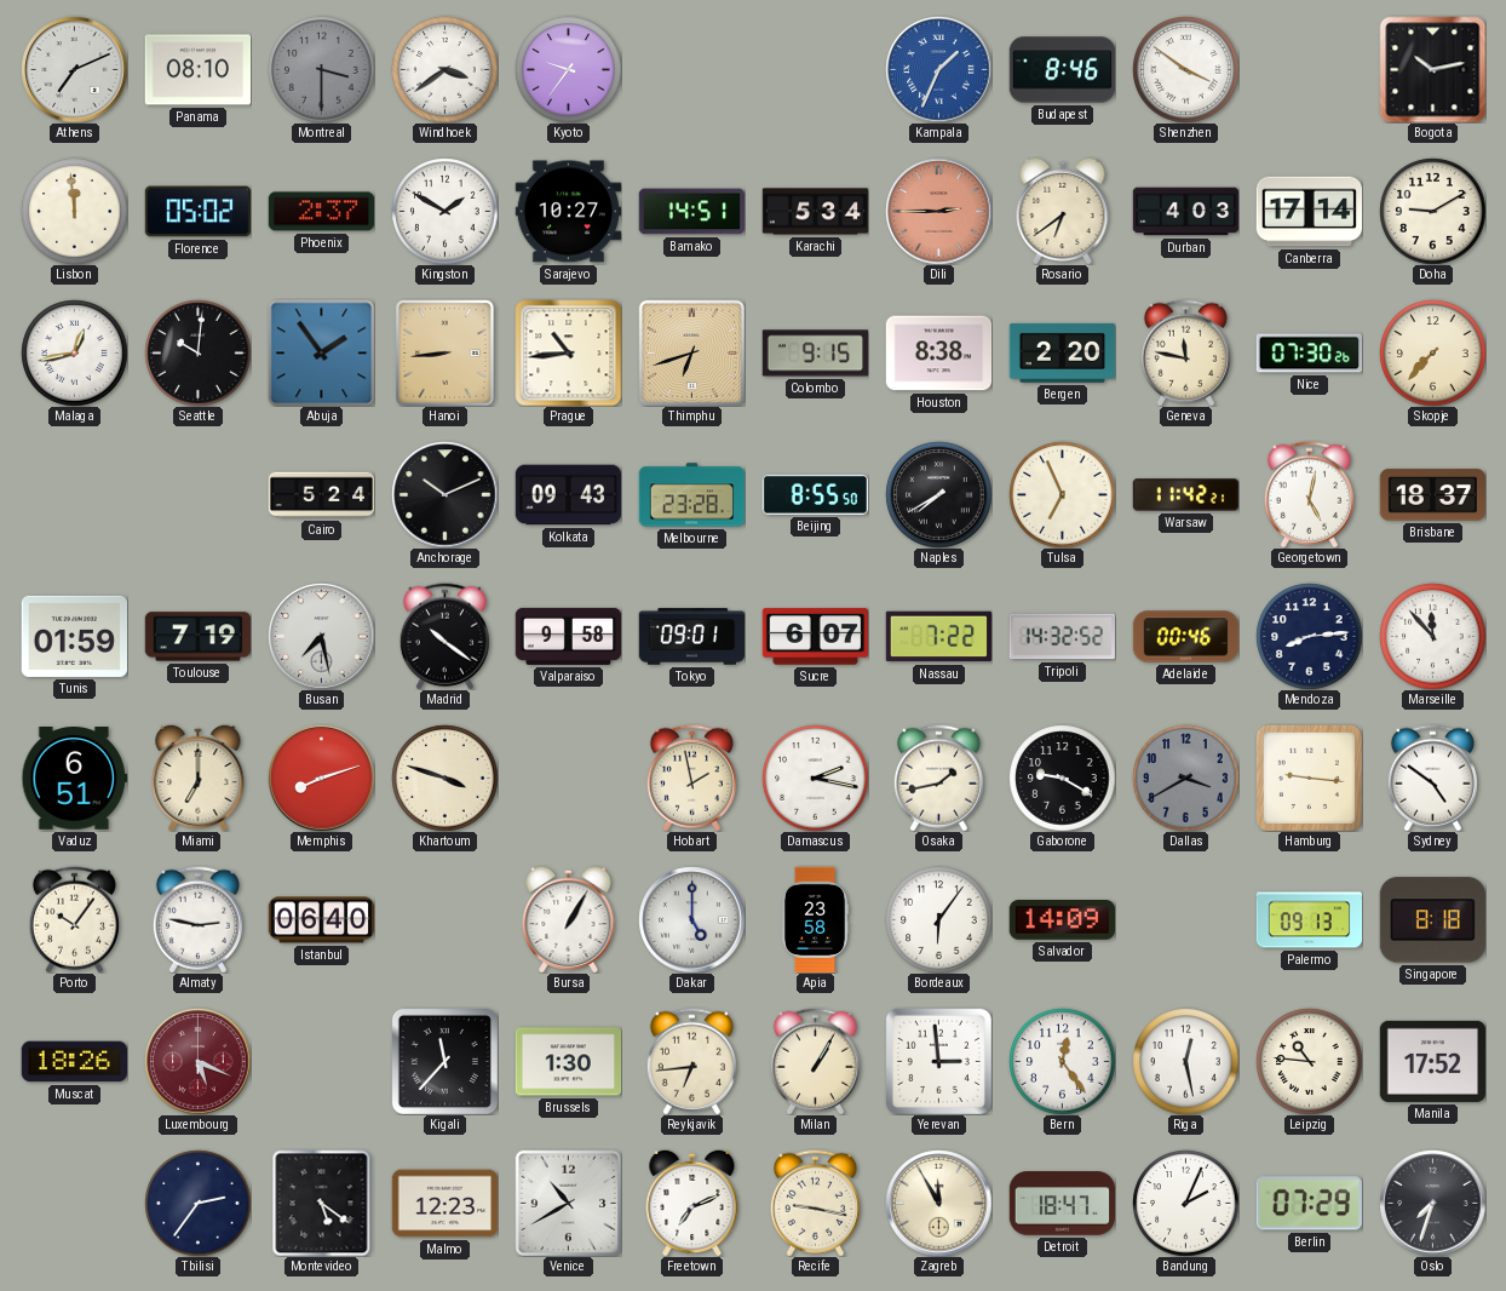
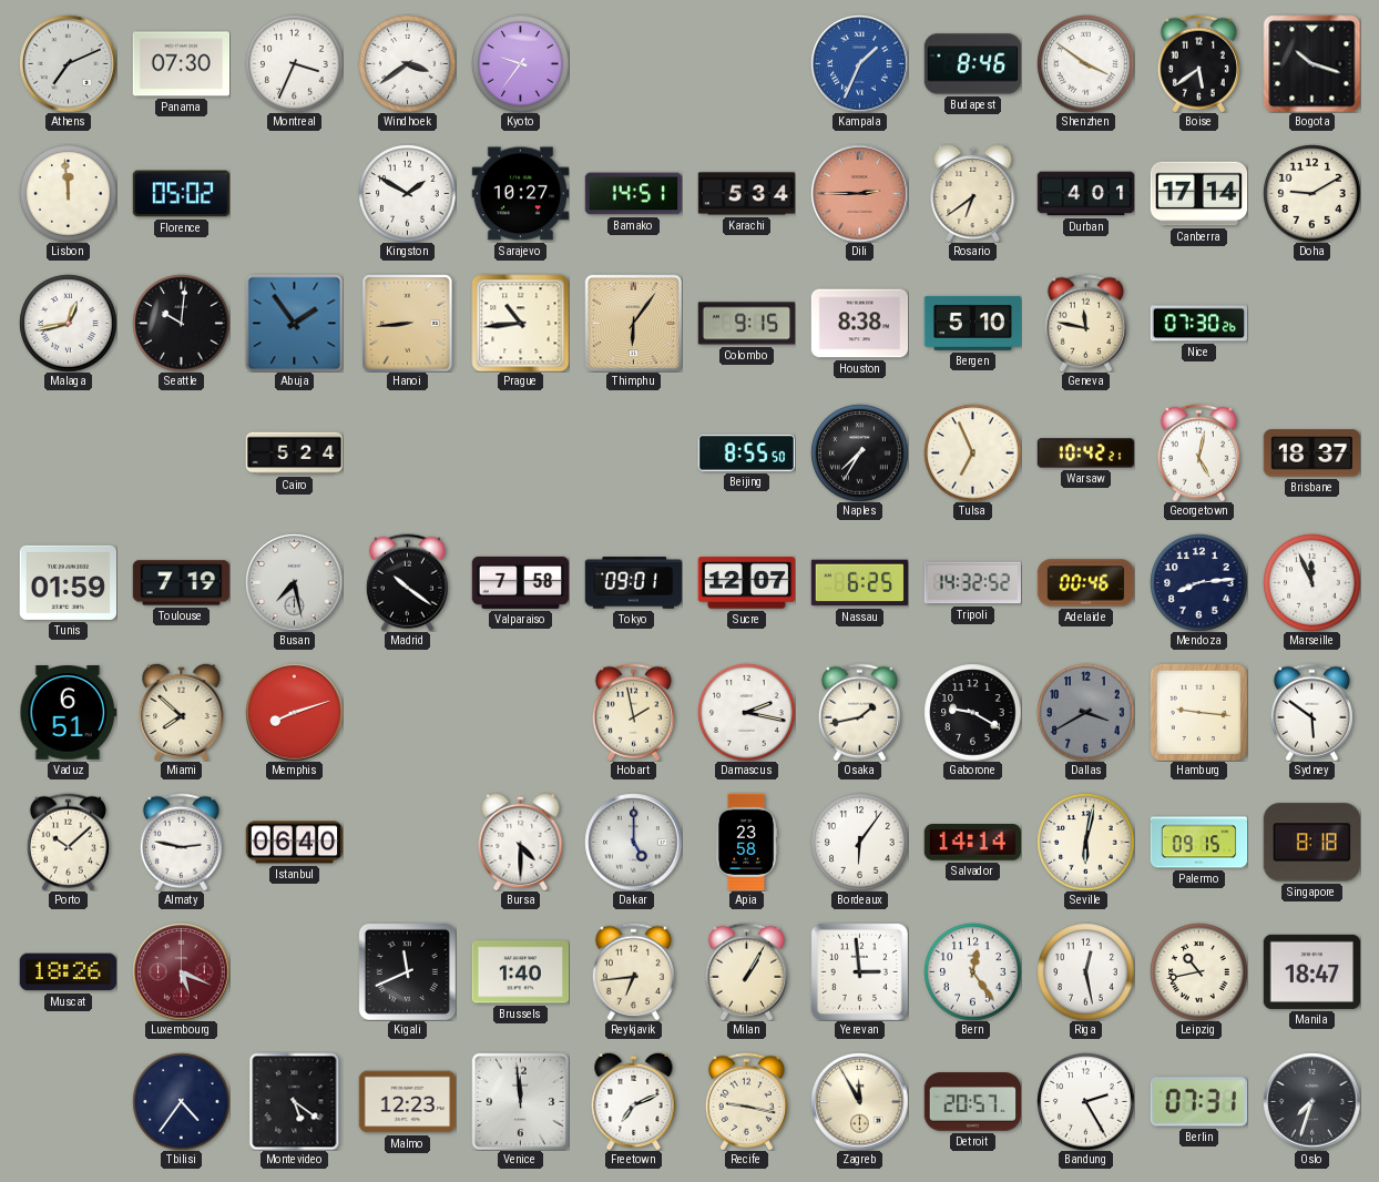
Panama: 08:10 -> 07:30 (181, 64)
Montreal: 3:30 -> 3:34 (294, 63)
Montreal dial: grey -> white (294, 63)
Boise: none -> 5:39 (1198, 63)
Bogota: 10:13 -> 10:18 (1311, 63)
Phoenix: 2:37 -> none (321, 212)
Durban: 4:03 -> 4:01 (1085, 194)
Thimphu: 6:42 -> 6:06 (633, 323)
Bergen: 2:20 -> 5:10 (972, 323)
Skopje: 7:37 -> none (1432, 352)
Anchorage: 10:11 -> none (444, 494)
Kolkata: 09:43 -> none (568, 495)
Melbourne: 23:28 -> none (691, 495)
Naples: 7:40 -> 7:35 (859, 452)
Warsaw: 11:42 -> 10:42 (1085, 454)
Valparaiso: 9:58 -> 7:58 (520, 582)
Sucre: 6:07 -> 12:07 (746, 583)
Nassau: 7:22 -> 6:25 (859, 583)
Marseille: 11:53 -> 11:56 (1311, 582)
Miami: 7:00 -> 7:52 (182, 712)
Khartoum: 3:48 -> none (444, 778)
Sydney: 4:51 -> 5:51 (1311, 712)
Porto: 10:06 -> 10:08 (68, 842)
Bursa: 1:05 -> 4:30 (521, 842)
Salvador: 14:09 -> 14:14 (972, 843)
Seville: none -> 6:02 (1085, 842)
Palermo: 09:13 -> 09:15 (1198, 843)
Kigali: 11:37 -> 11:41 (407, 971)
Brussels: 1:30 -> 1:40 (520, 972)
Leipzig: 10:46 -> 10:43 (1198, 971)
Manila: 17:52 -> 18:47 (1311, 971)
Tbilisi: 2:36 -> 4:36 (181, 1101)
Venice: 10:40 -> 11:59 (520, 1101)
Detroit: 18:47 -> 20:57 (972, 1102)
Bandung: 2:04 -> 2:25 (1085, 1101)
Berlin: 07:29 -> 07:31 (1198, 1102)
